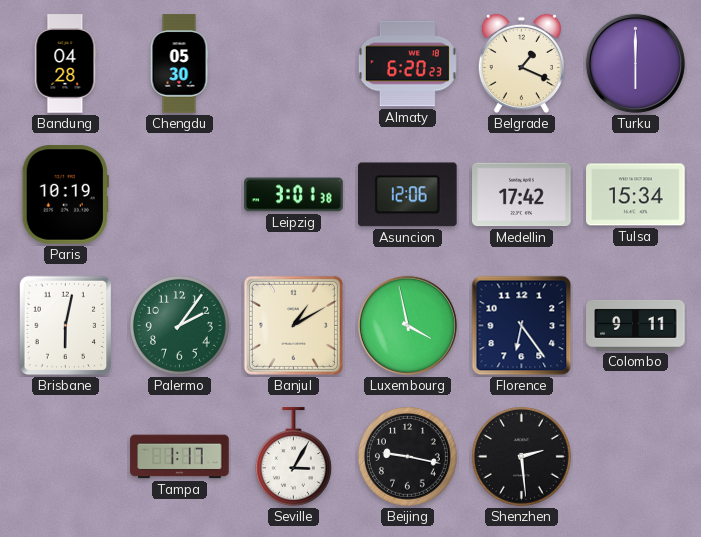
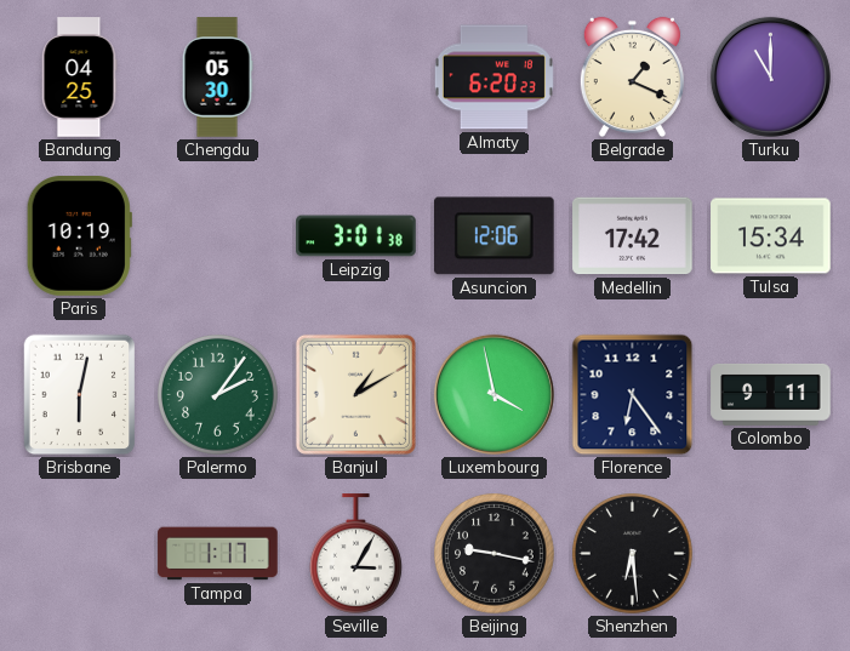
Bandung: 04:28 -> 04:25 (79, 78)
Turku: 6:00 -> 11:00 (770, 76)
Shenzhen: 2:29 -> 6:29 (633, 554)
